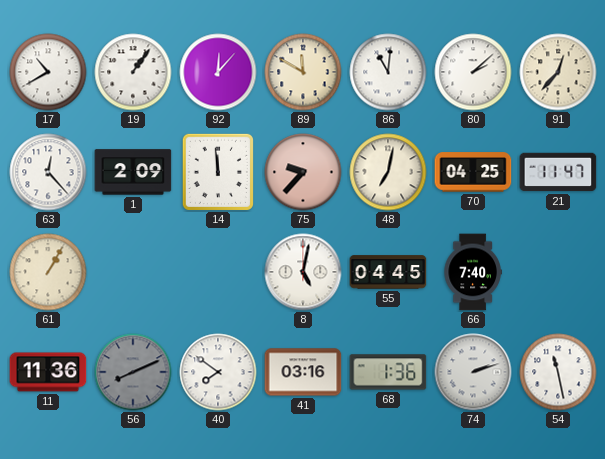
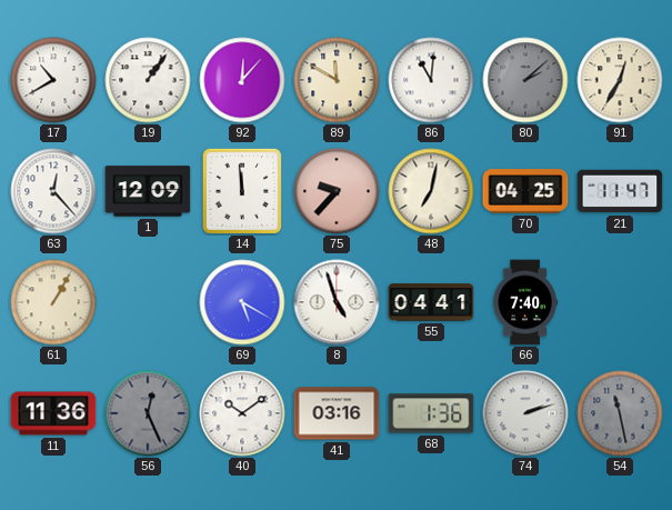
80 dial: white -> grey (525, 80)
91: 12:37 -> 12:35 (620, 80)
1: 2:09 -> 12:09 (148, 191)
69: none -> 5:20 (242, 302)
8: 5:02 -> 4:57 (337, 302)
55: 04:45 -> 04:41 (431, 302)
56: 8:11 -> 12:26 (148, 413)
40: 7:51 -> 10:09 (242, 413)
54 dial: white -> grey (620, 413)
